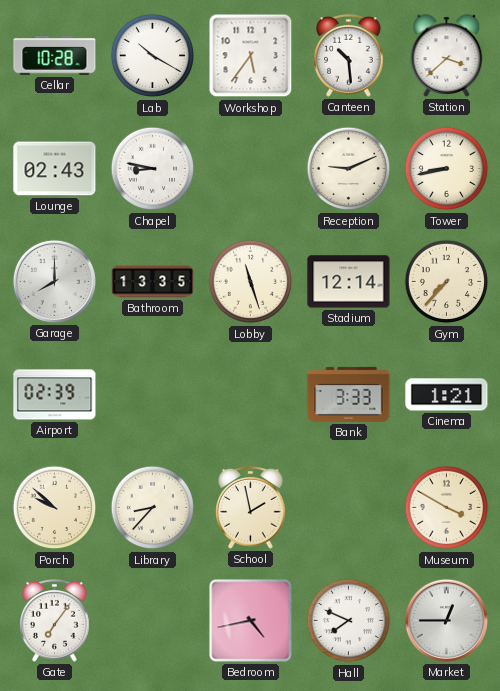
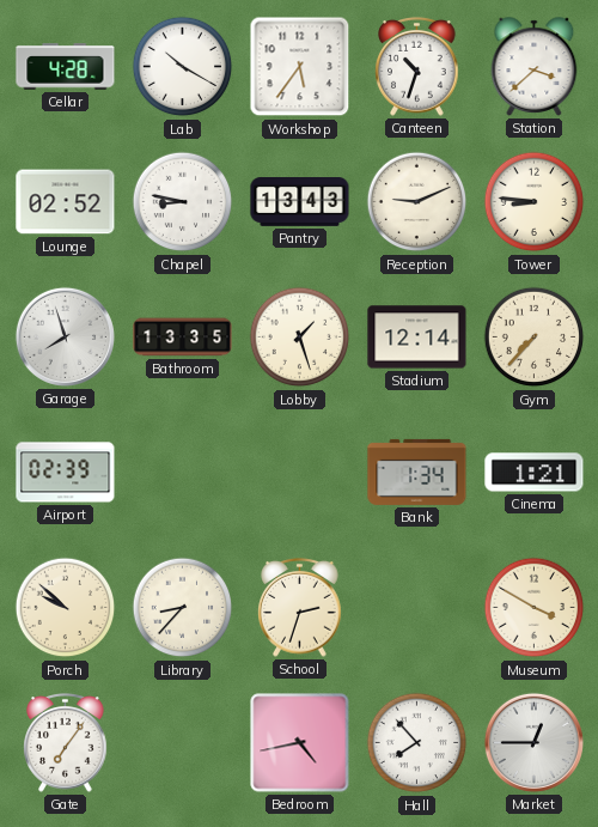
Cellar: 10:28 -> 4:28 (66, 67)
Canteen: 10:29 -> 10:33 (417, 67)
Lounge: 02:43 -> 02:52 (66, 202)
Pantry: none -> 13:43 (300, 202)
Tower: 8:43 -> 8:46 (535, 202)
Garage: 8:00 -> 7:57 (65, 336)
Lobby: 11:27 -> 1:27 (300, 338)
Bank: 3:33 -> 1:34 (417, 472)
School: 1:58 -> 2:33 (300, 608)
Hall: 7:49 -> 7:53 (417, 743)
